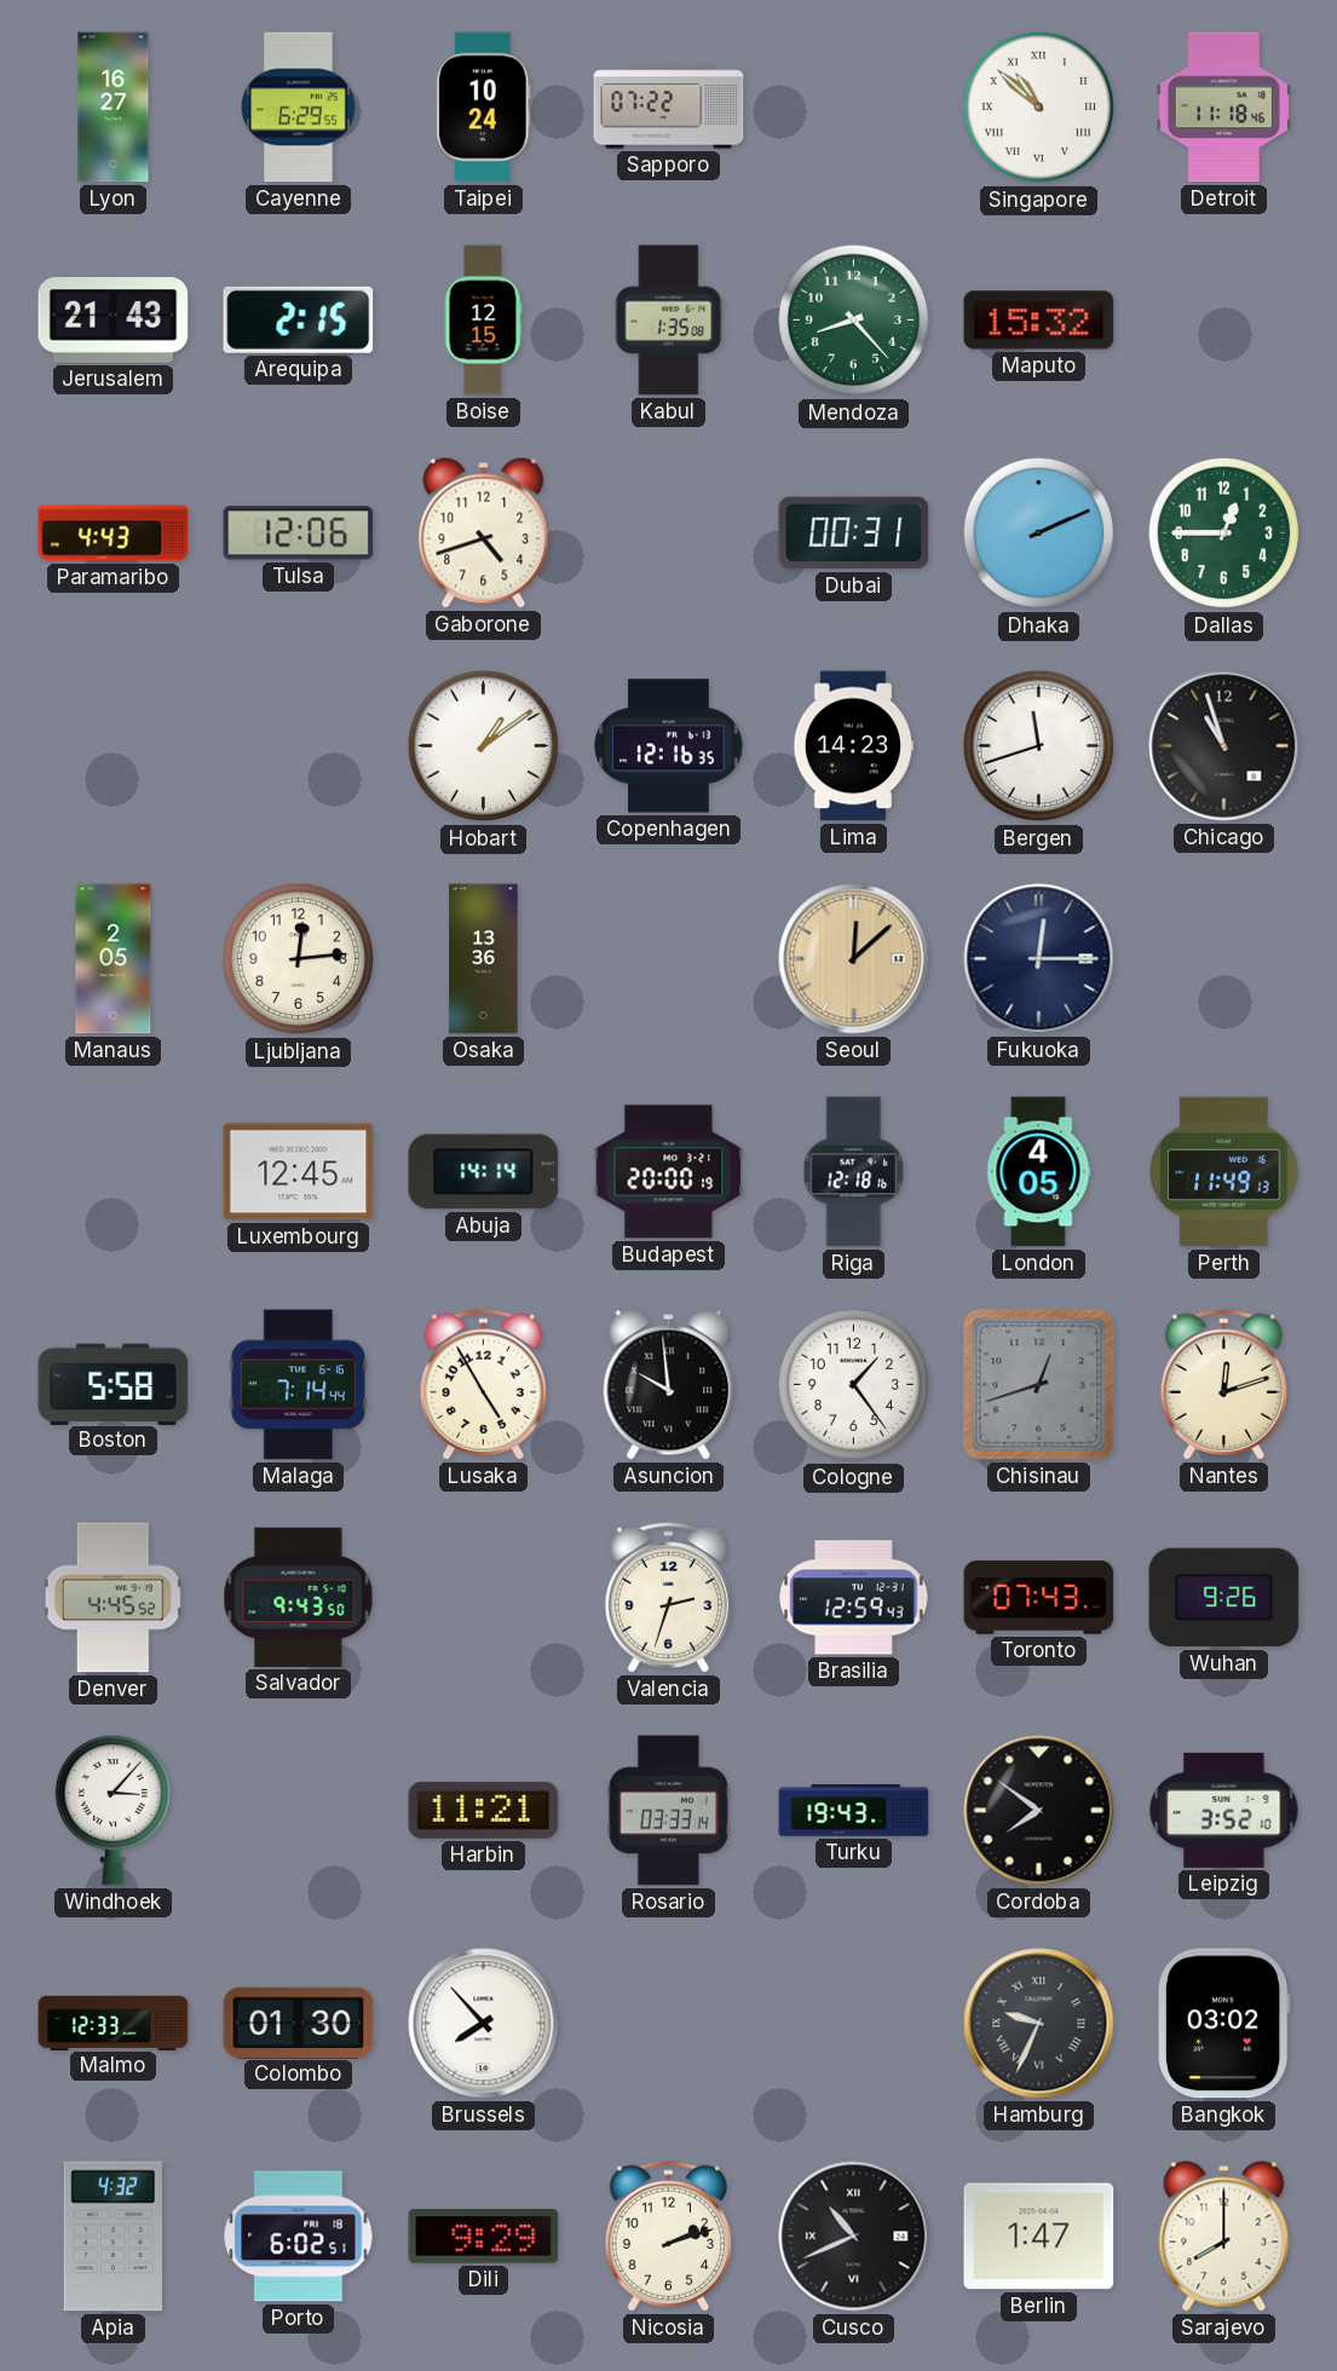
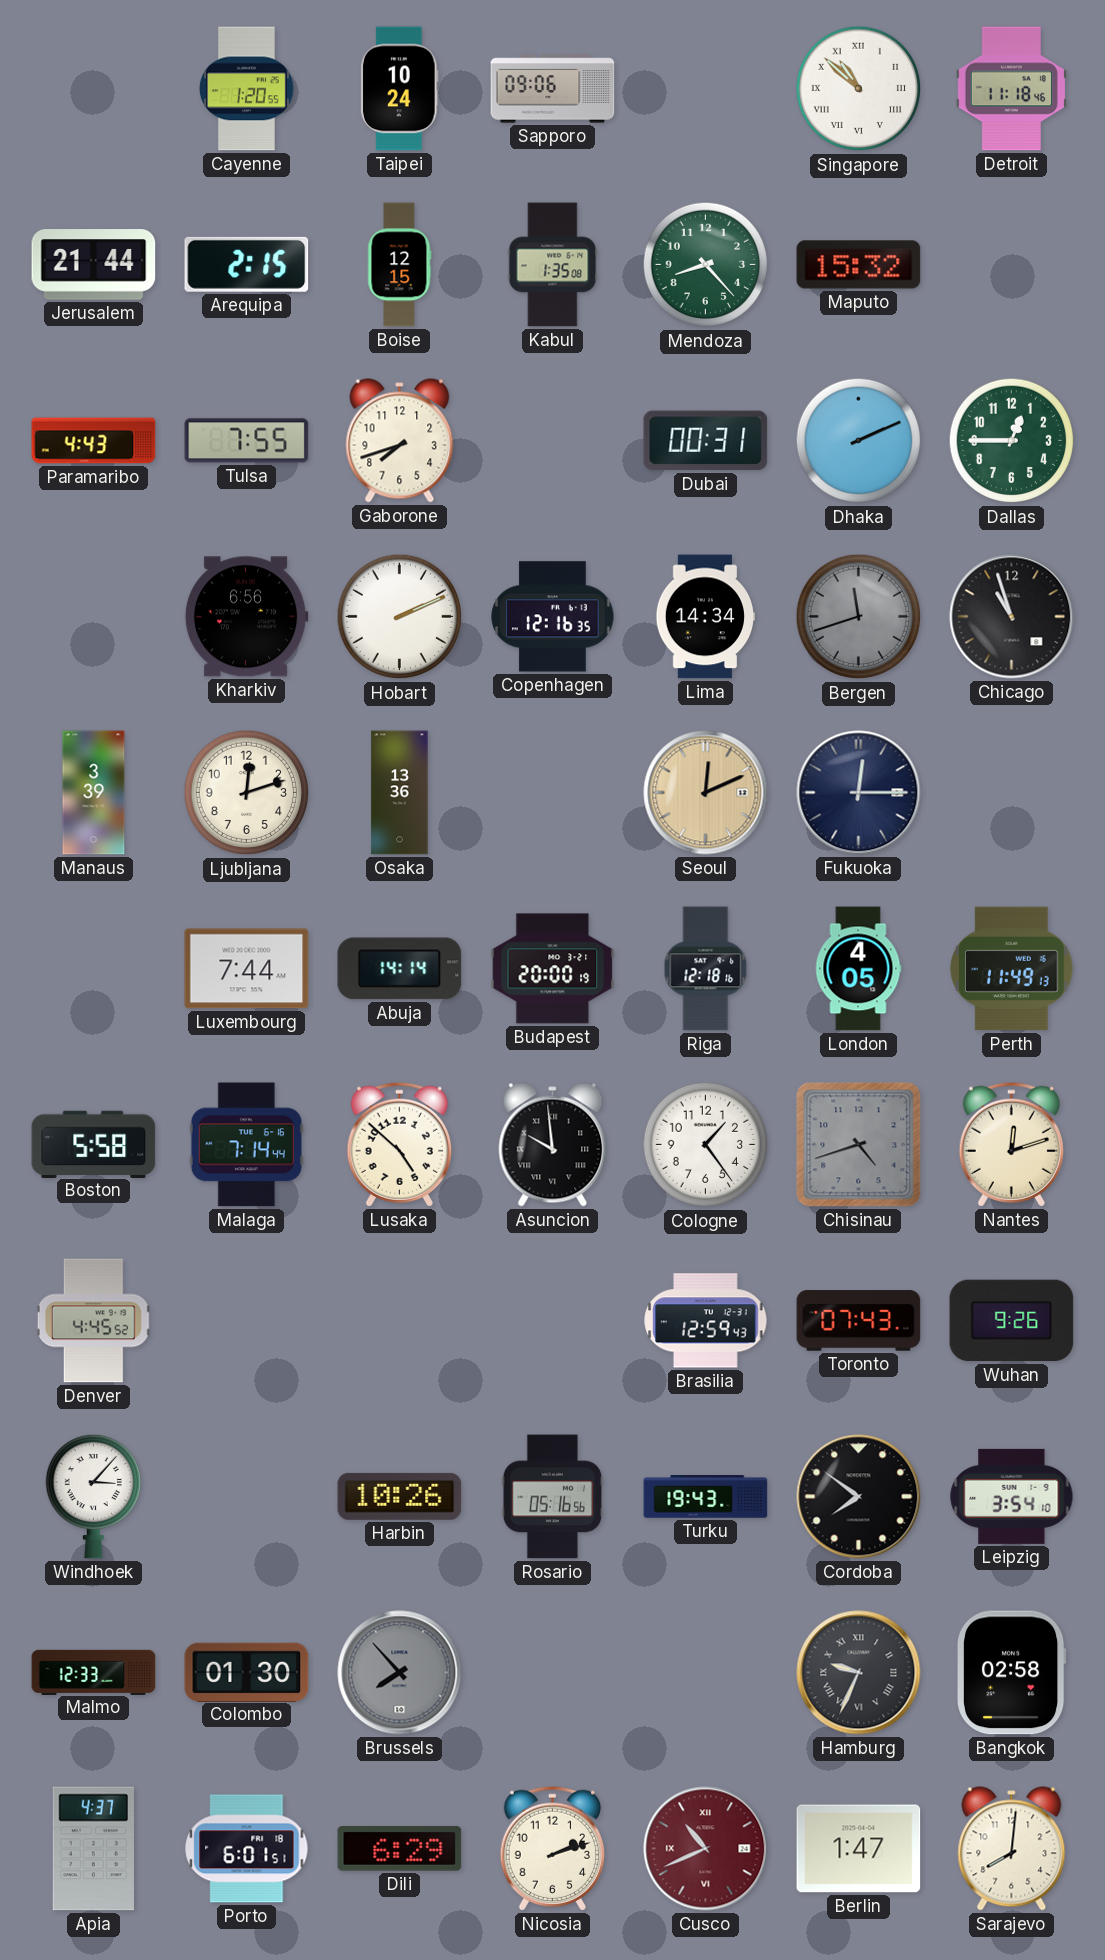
Lyon: 16:27 -> none (114, 108)
Cayenne: 6:29 -> 1:20 (247, 89)
Sapporo: 07:22 -> 09:06 (553, 89)
Jerusalem: 21:43 -> 21:44 (94, 265)
Tulsa: 12:06 -> 7:55 (247, 441)
Gaborone: 4:42 -> 7:42 (400, 441)
Kharkiv: none -> 6:56 (246, 617)
Hobart: 1:09 -> 2:11 (400, 617)
Lima: 14:23 -> 14:34 (705, 617)
Bergen dial: white -> grey (859, 617)
Manaus: 2:05 -> 3:39 (94, 793)
Ljubljana: 12:14 -> 12:12 (247, 793)
Seoul: 12:08 -> 12:11 (706, 793)
Luxembourg: 12:45 -> 7:44 (247, 969)
Lusaka: 4:55 -> 4:52 (399, 1144)
Chisinau: 12:42 -> 4:42 (859, 1145)
Salvador: 9:43 -> none (299, 1597)
Valencia: 2:33 -> none (668, 1597)
Harbin: 11:21 -> 10:26 (400, 1496)
Rosario: 03:33 -> 05:16 (553, 1497)
Leipzig: 3:52 -> 3:54 (1012, 1496)
Brussels dial: white -> grey (400, 1673)
Bangkok: 03:02 -> 02:58 (1012, 1673)
Apia: 4:32 -> 4:37 (93, 1849)
Porto: 6:02 -> 6:01 (247, 1849)
Dili: 9:29 -> 6:29 (400, 1849)
Cusco dial: black -> burgundy (706, 1849)
Sarajevo: 8:00 -> 8:01 (1012, 1849)
